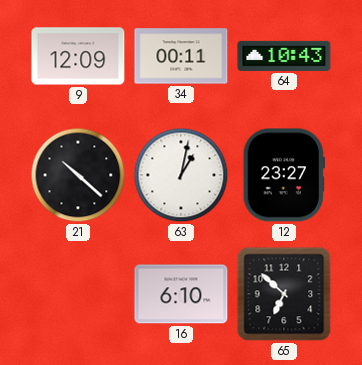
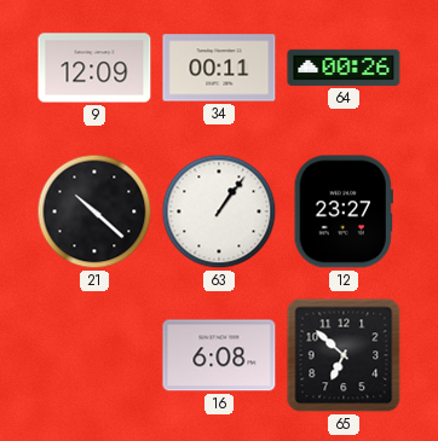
64: 10:43 -> 00:26 (344, 68)
63: 1:02 -> 1:06 (219, 211)
16: 6:10 -> 6:08 (219, 355)
